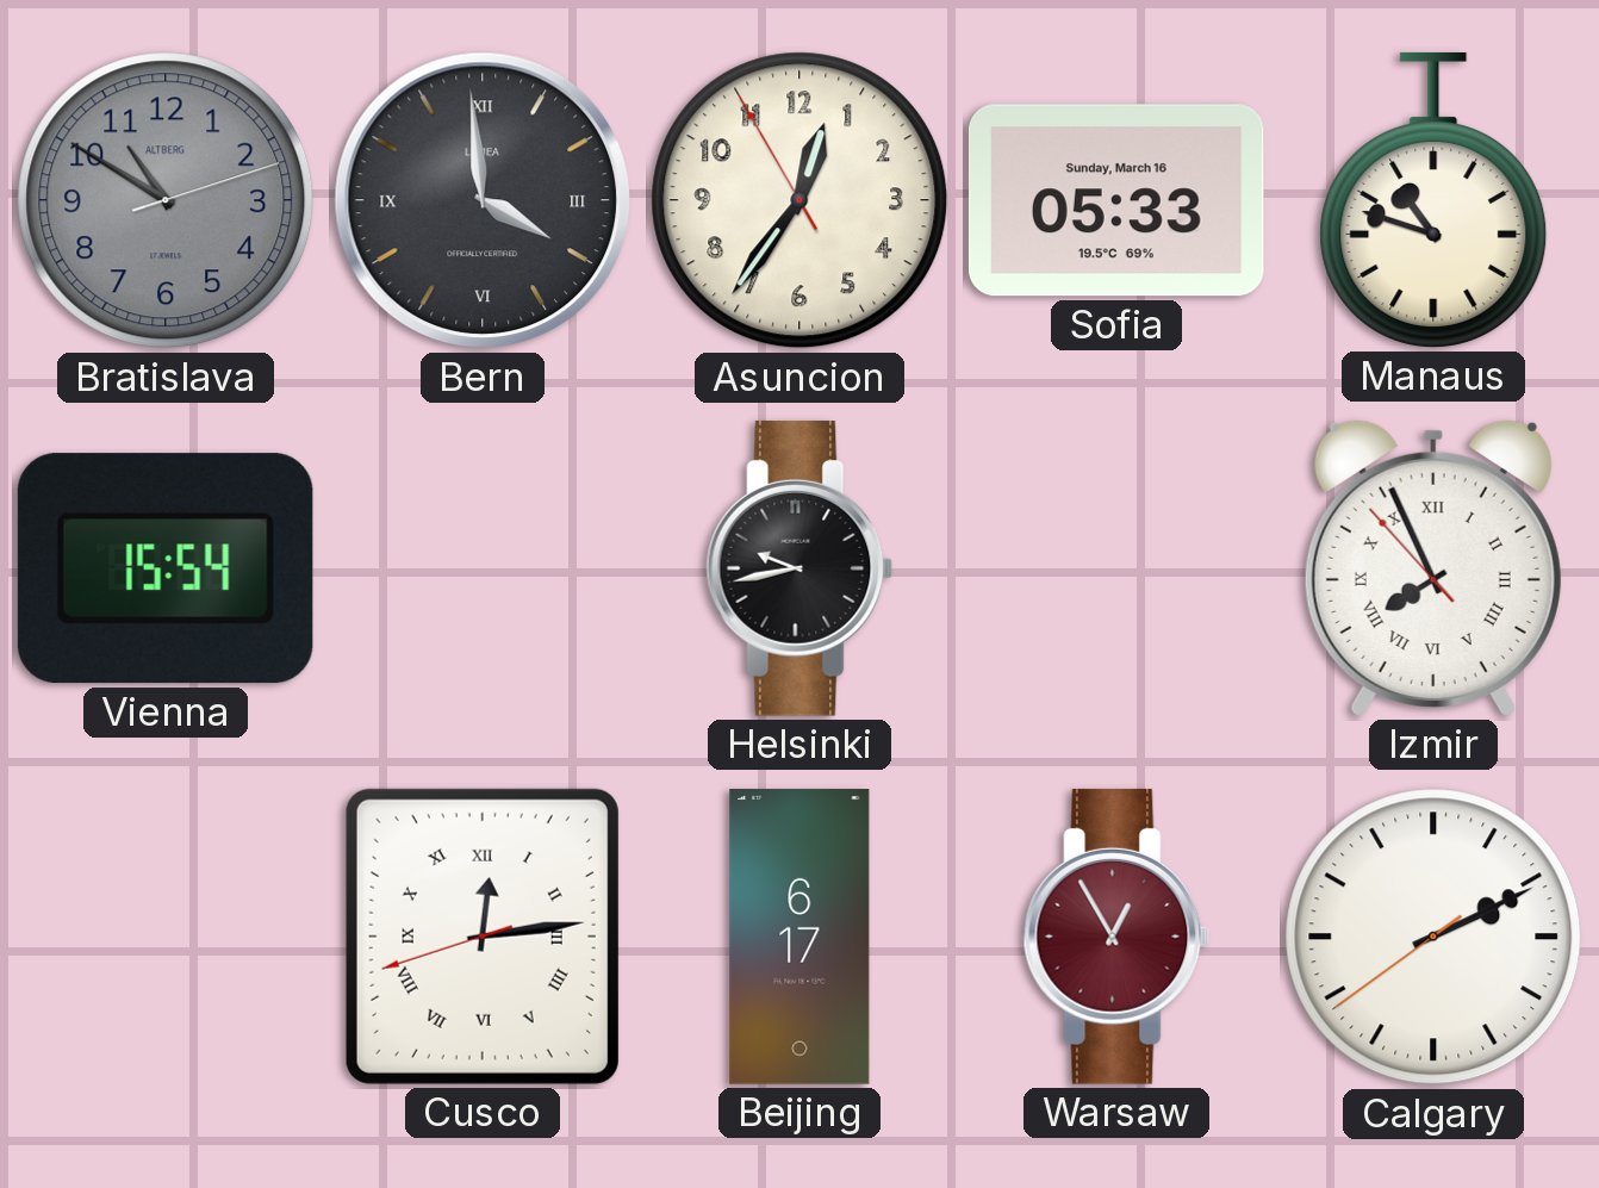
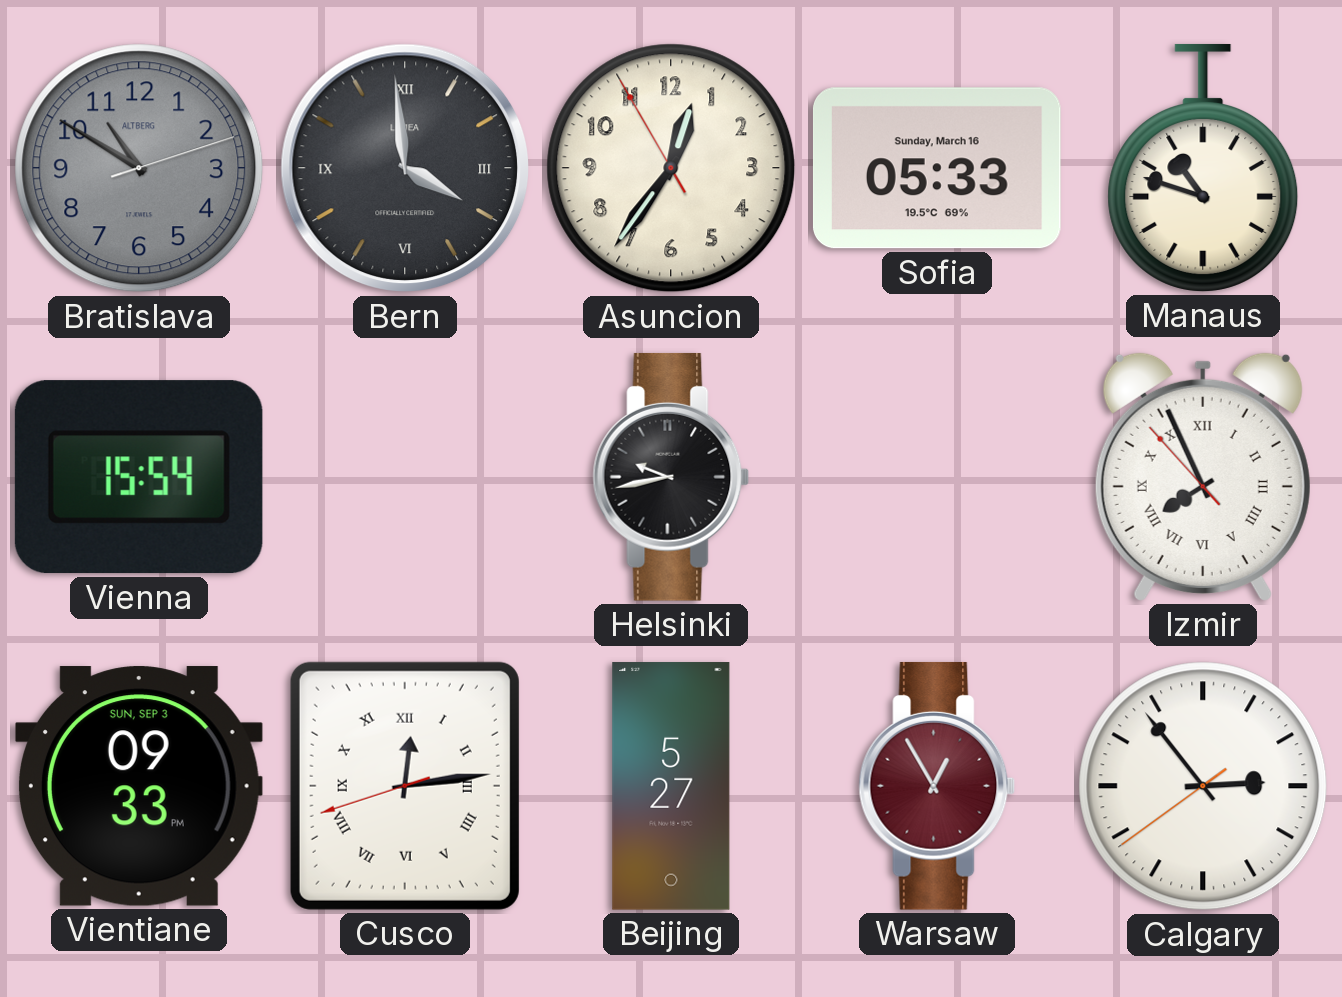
Vientiane: none -> 09:33 (139, 786)
Beijing: 6:17 -> 5:27 (671, 786)
Calgary: 2:10 -> 2:53 (1203, 786)
